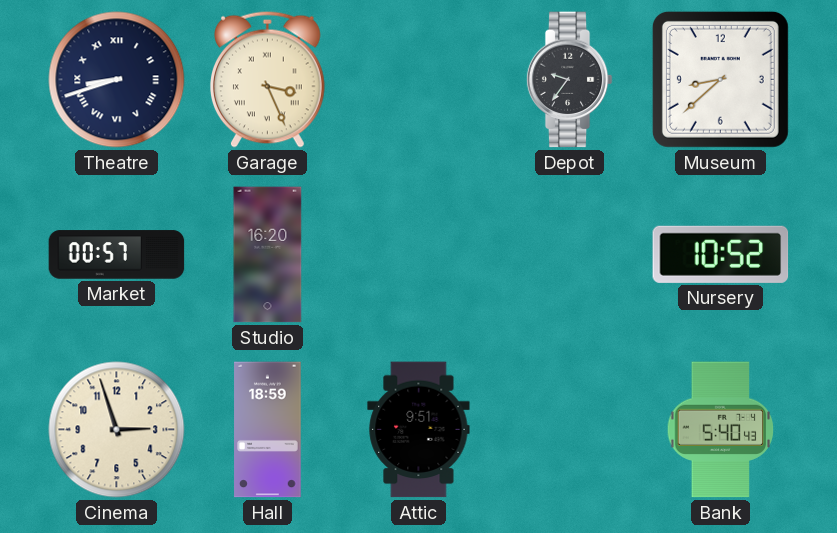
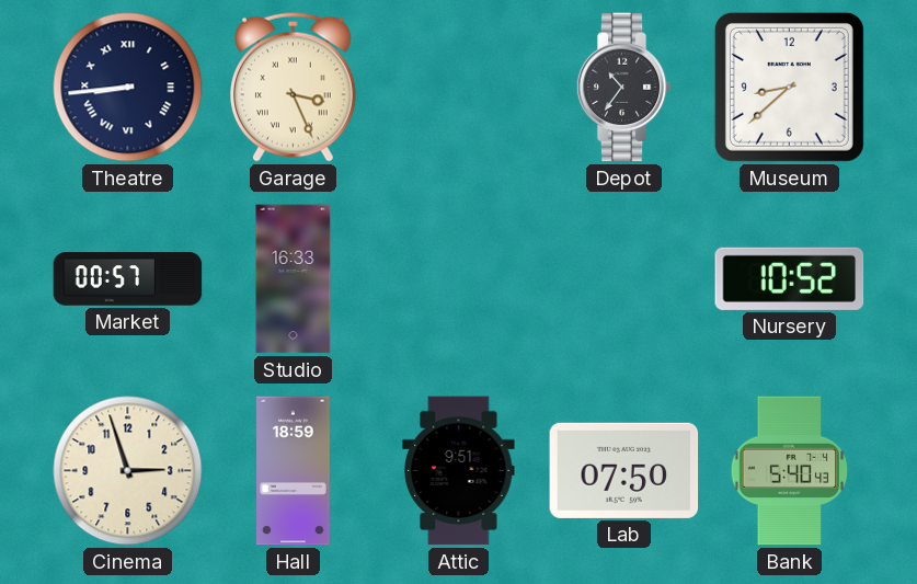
Theatre: 8:42 -> 8:44 (128, 88)
Depot: 9:36 -> 10:36 (623, 88)
Studio: 16:20 -> 16:33 (294, 279)
Lab: none -> 07:50 (624, 470)
